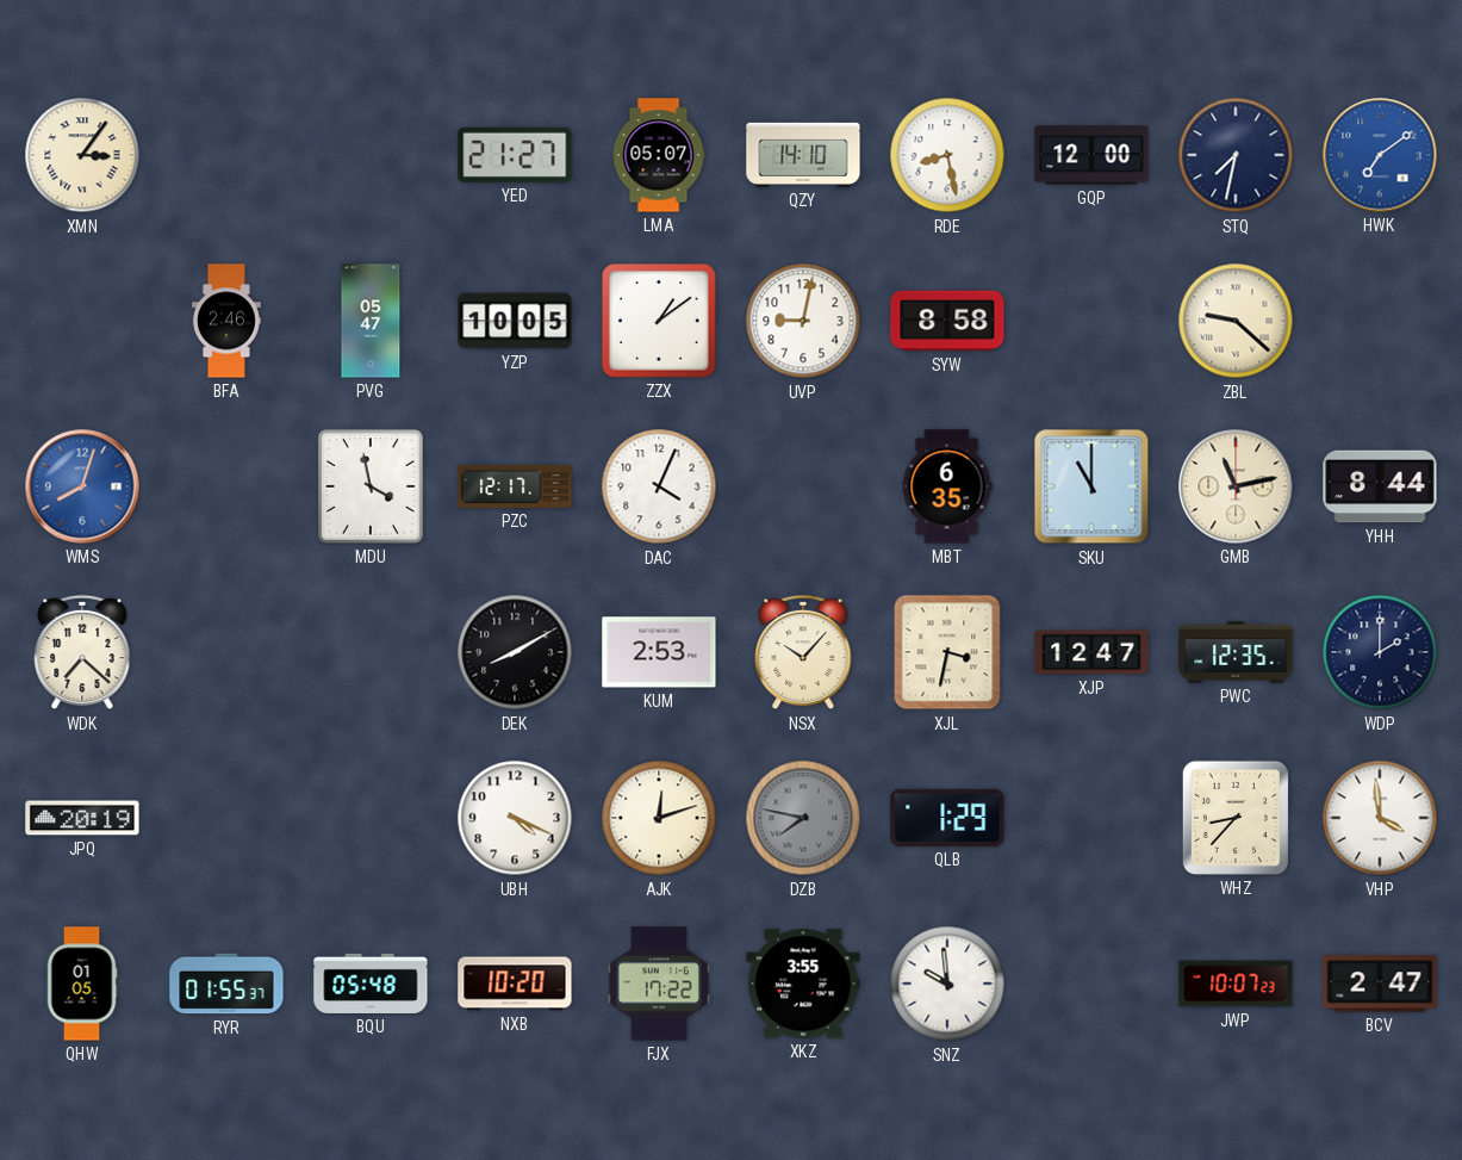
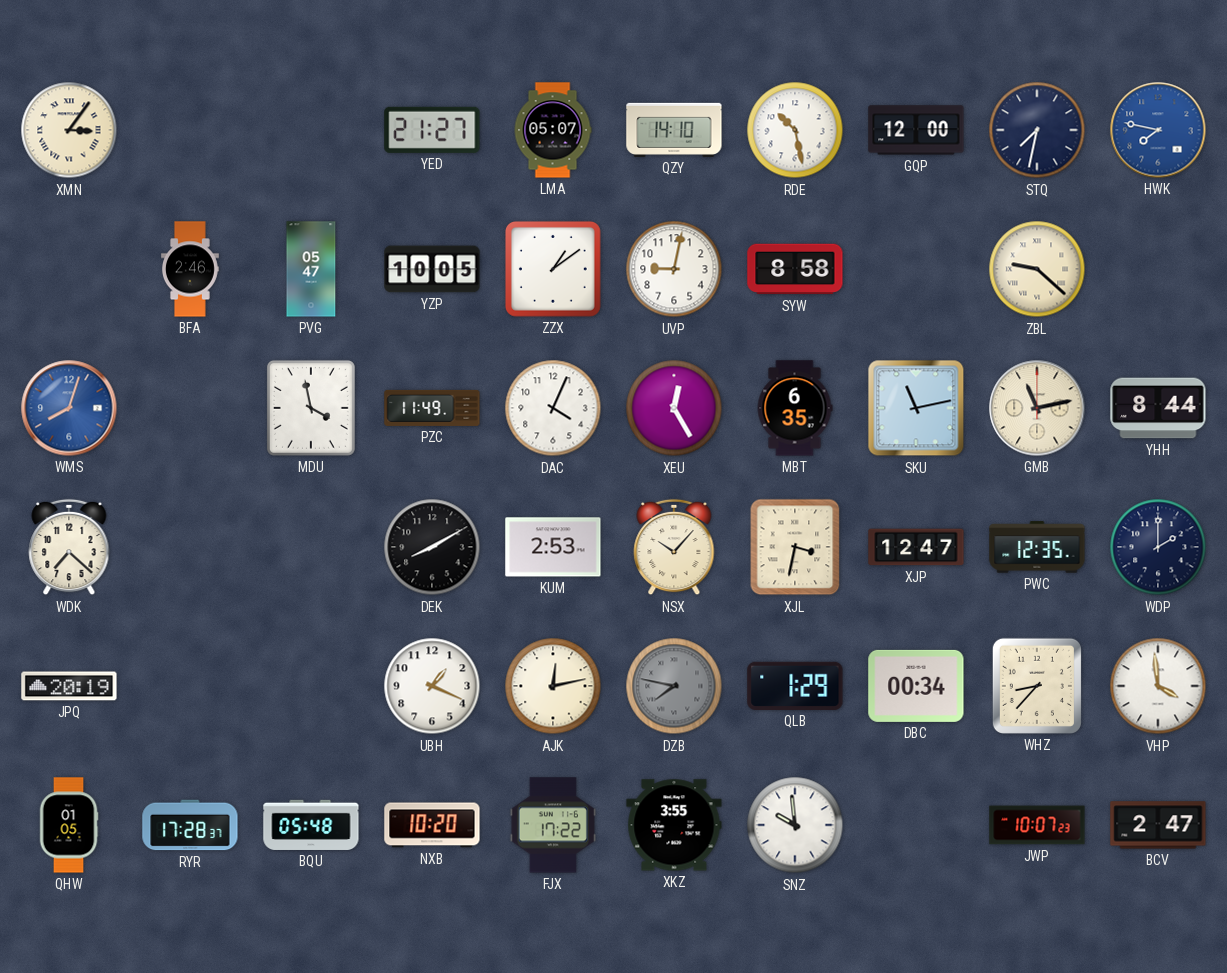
RDE: 8:28 -> 10:28 (795, 130)
HWK: 7:09 -> 7:47 (1158, 130)
PZC: 12:17 -> 11:49 (432, 408)
XEU: none -> 12:25 (674, 408)
SKU: 11:00 -> 11:13 (916, 408)
UBH: 4:19 -> 1:19 (432, 686)
AJK: 12:12 -> 12:13 (553, 686)
DBC: none -> 00:34 (916, 686)
RYR: 01:55 -> 17:28 (190, 825)
